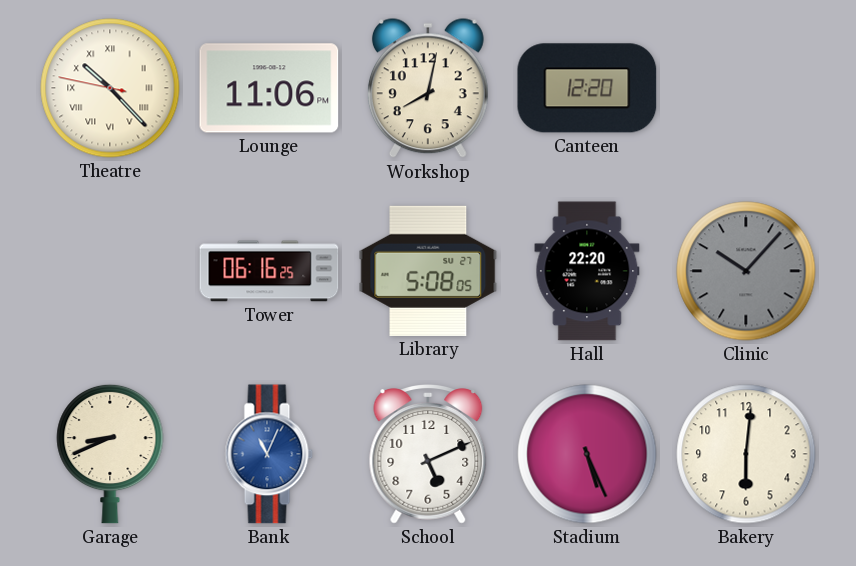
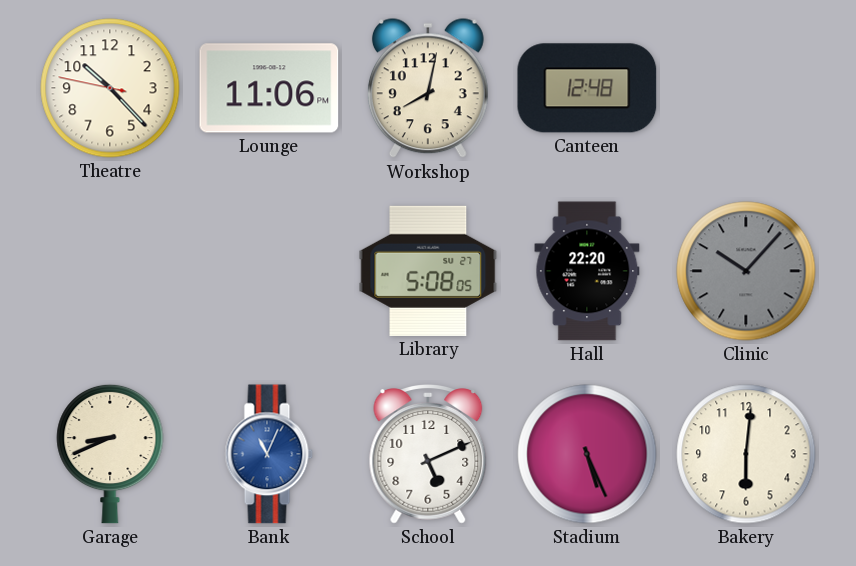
Theatre numerals: Roman -> Arabic (110, 88)
Canteen: 12:20 -> 12:48 (587, 88)
Tower: 06:16 -> none (269, 271)
